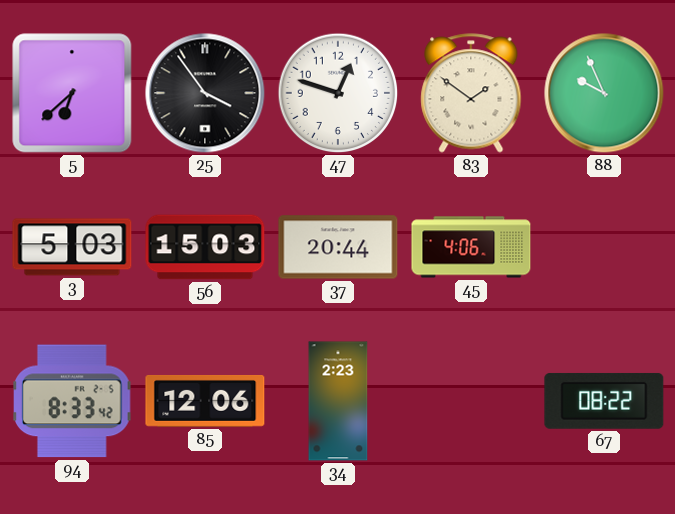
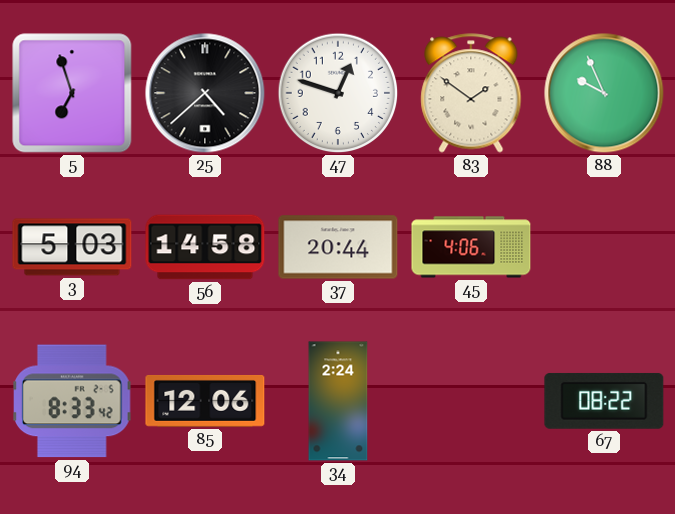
5: 6:38 -> 6:57 (72, 93)
25: 3:54 -> 4:38 (205, 93)
56: 15:03 -> 14:58 (205, 247)
34: 2:23 -> 2:24 (338, 401)
